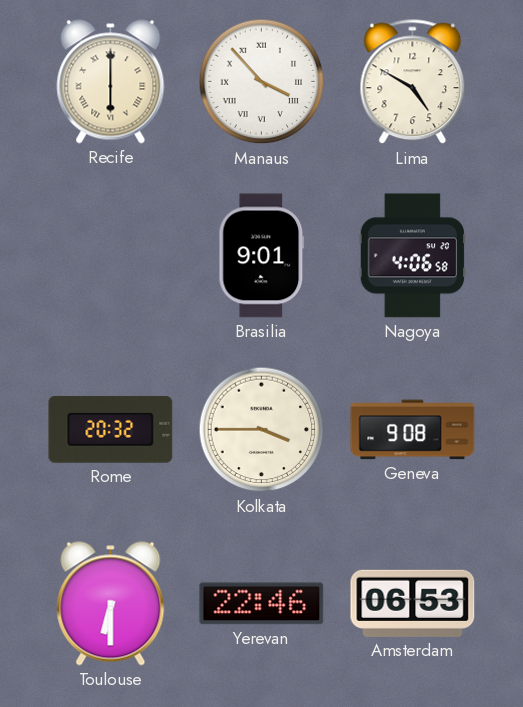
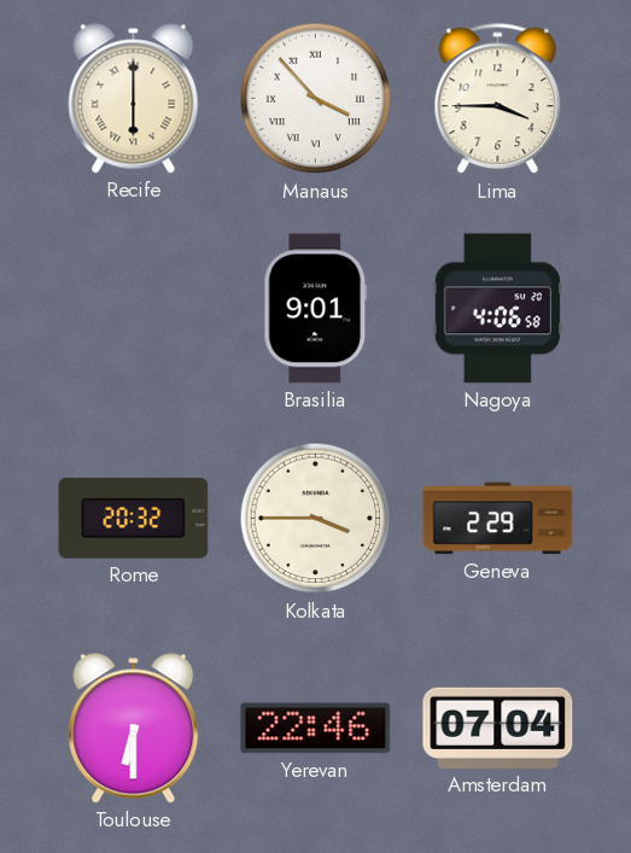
Lima: 4:50 -> 3:45 (498, 99)
Geneva: 9:08 -> 2:29 (498, 519)
Amsterdam: 06:53 -> 07:04 (498, 728)
